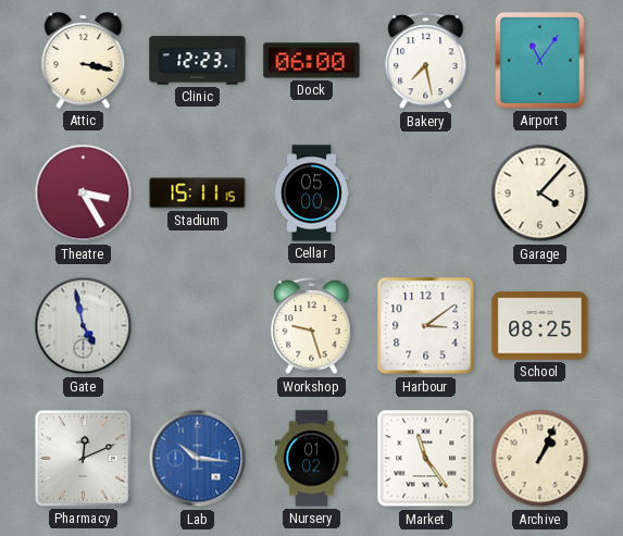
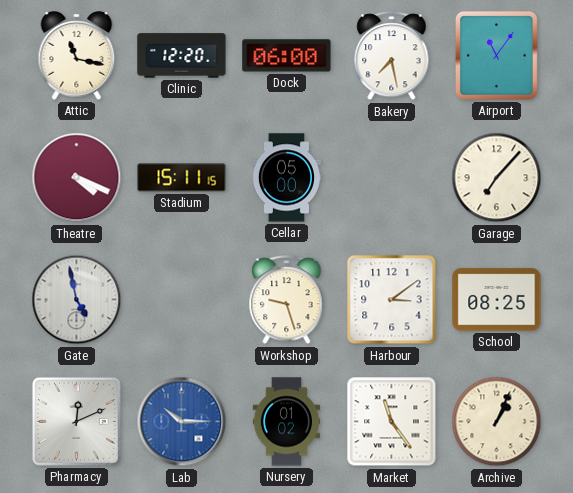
Attic: 3:17 -> 11:17 (77, 56)
Clinic: 12:23 -> 12:20 (182, 56)
Theatre: 3:25 -> 4:19 (77, 178)
Garage: 4:07 -> 7:07 (497, 178)
Lab: 10:16 -> 10:15 (182, 422)
